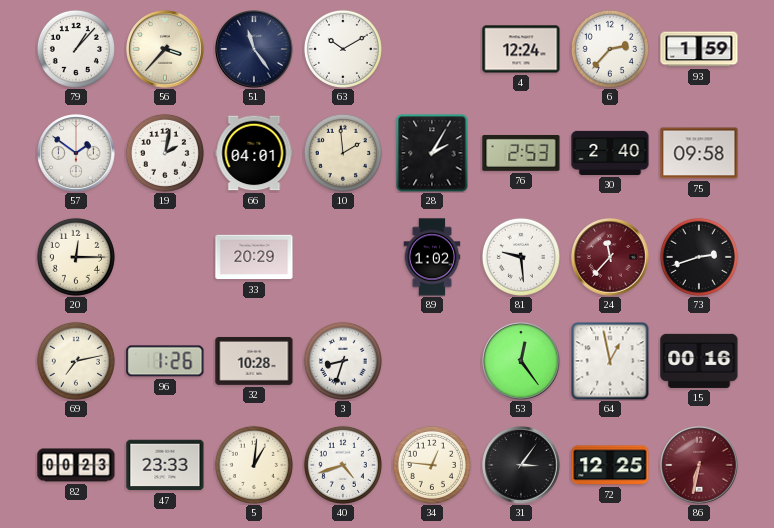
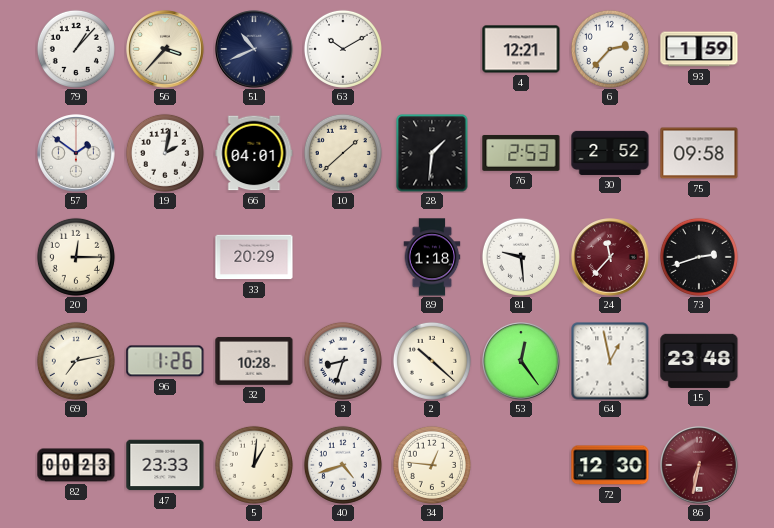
51: 11:24 -> 10:41 (254, 49)
4: 12:24 -> 12:21 (521, 49)
10: 1:59 -> 1:38 (343, 153)
28: 2:05 -> 1:31 (432, 153)
30: 2:40 -> 2:52 (610, 153)
89: 1:02 -> 1:18 (432, 257)
2: none -> 10:22 (432, 361)
15: 00:16 -> 23:48 (699, 361)
31: 3:06 -> none (521, 465)
72: 12:25 -> 12:30 (610, 465)
